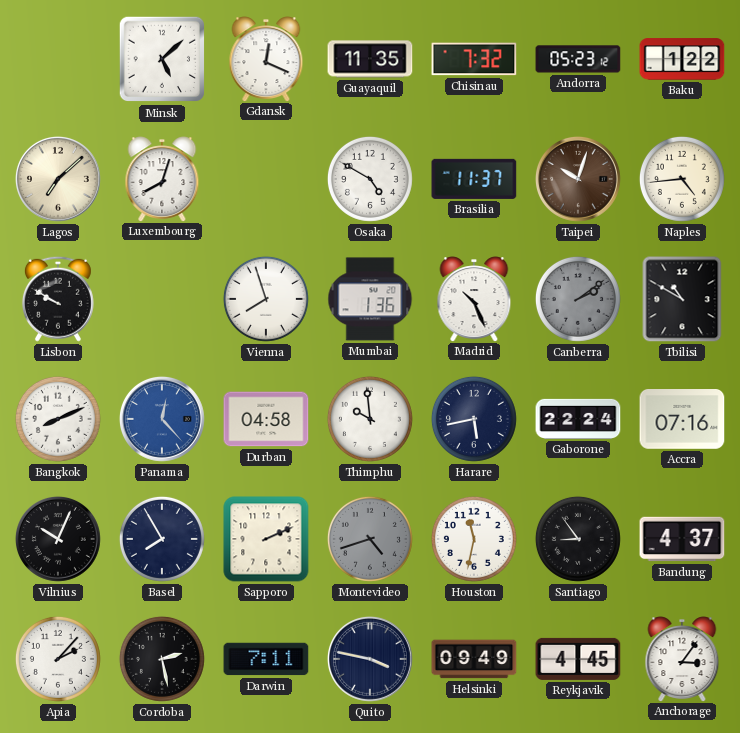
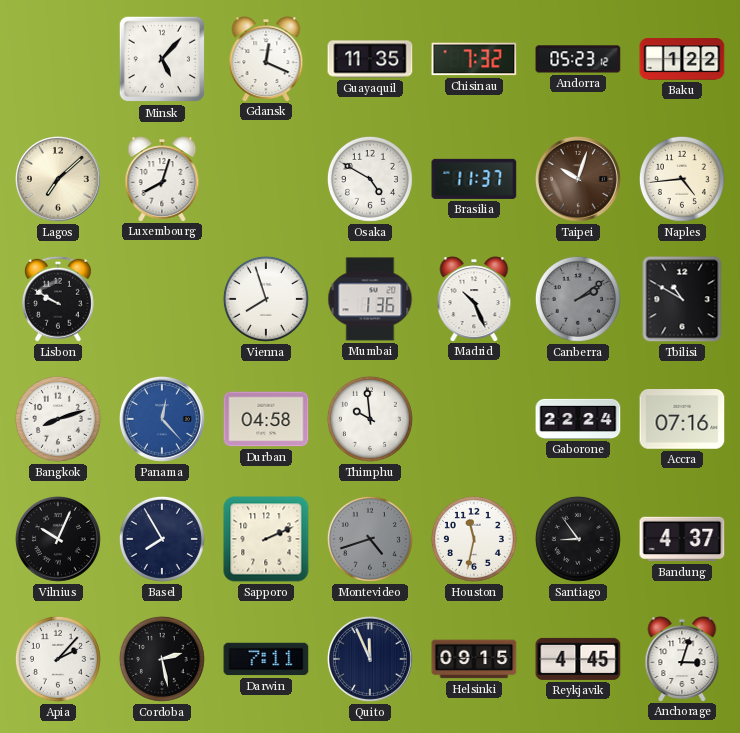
Minsk: 5:08 -> 5:07 (162, 59)
Bangkok: 8:11 -> 8:12 (58, 419)
Harare: 5:43 -> none (474, 419)
Quito: 3:47 -> 11:56 (370, 659)
Helsinki: 09:49 -> 09:15 (474, 659)
Anchorage: 3:06 -> 3:03 (682, 659)
